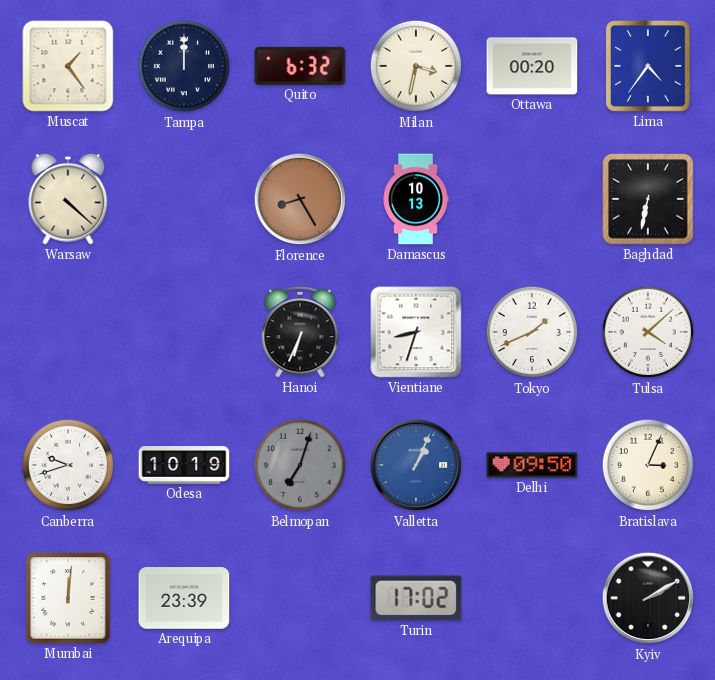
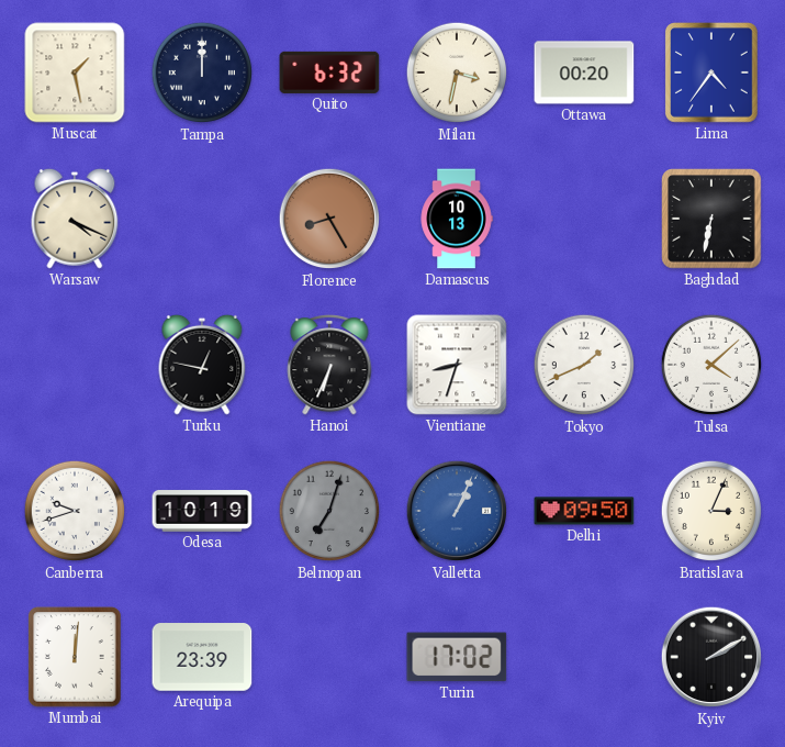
Muscat: 1:24 -> 1:28 (75, 73)
Warsaw: 4:22 -> 4:19 (75, 219)
Turku: none -> 12:47 (202, 365)
